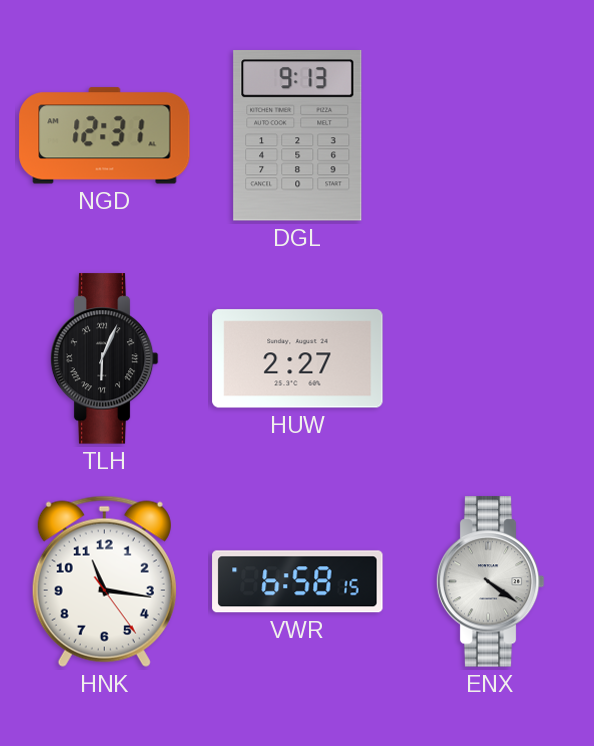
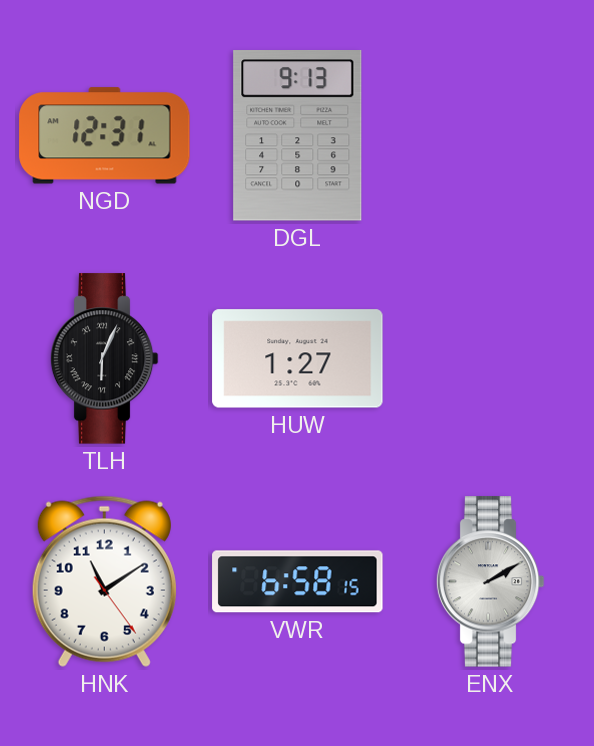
HUW: 2:27 -> 1:27 (298, 359)
HNK: 11:16 -> 11:09 (104, 581)
ENX: 4:21 -> 2:10 (490, 582)
